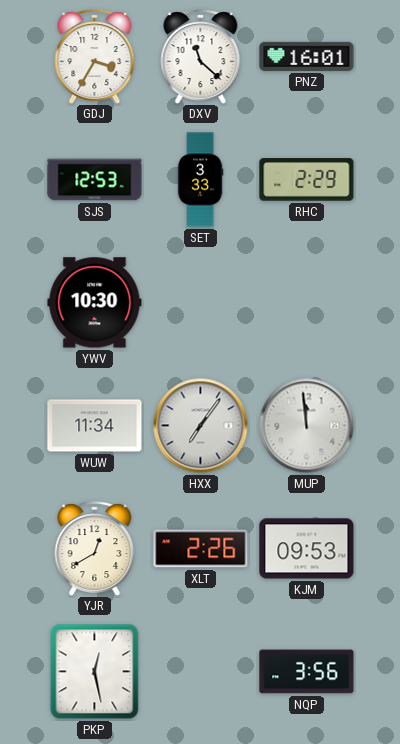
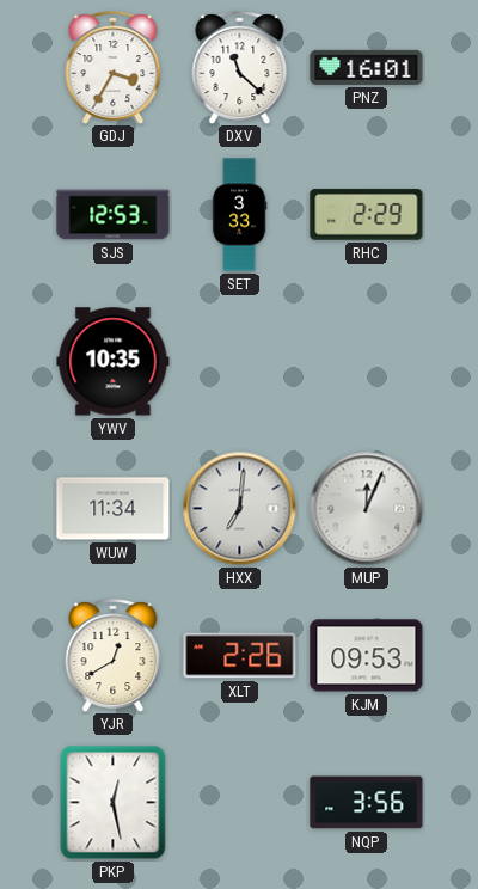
YWV: 10:30 -> 10:35 (114, 362)
HXX: 7:06 -> 7:01 (240, 509)
MUP: 11:59 -> 12:04 (367, 509)
